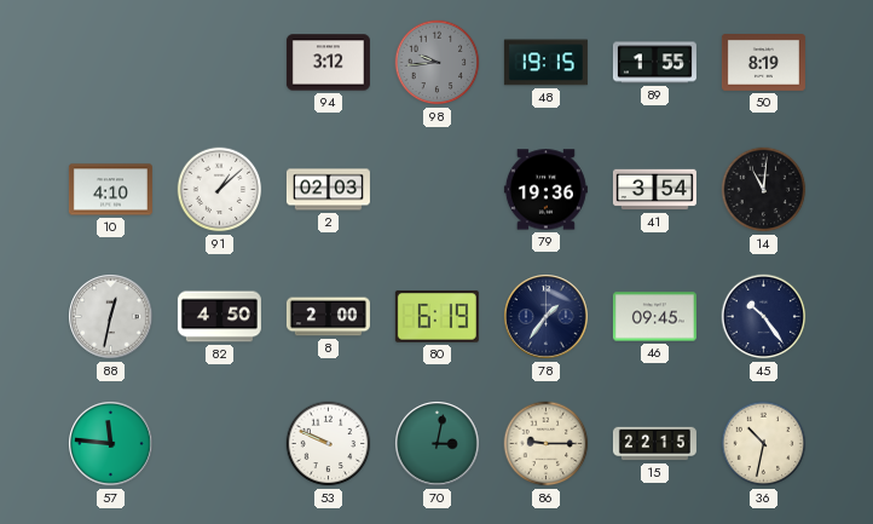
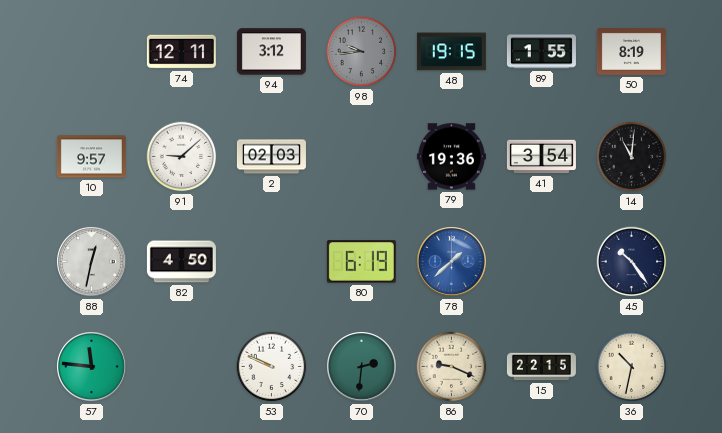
74: none -> 12:11 (181, 52)
10: 4:10 -> 9:57 (91, 157)
91: 1:08 -> 9:08 (182, 157)
8: 2:00 -> none (328, 317)
78: 1:36 -> 1:38 (452, 262)
78 dial: navy -> blue (452, 262)
46: 09:45 -> none (654, 317)
70: 3:02 -> 2:31 (362, 367)
86: 9:15 -> 9:19 (452, 367)
